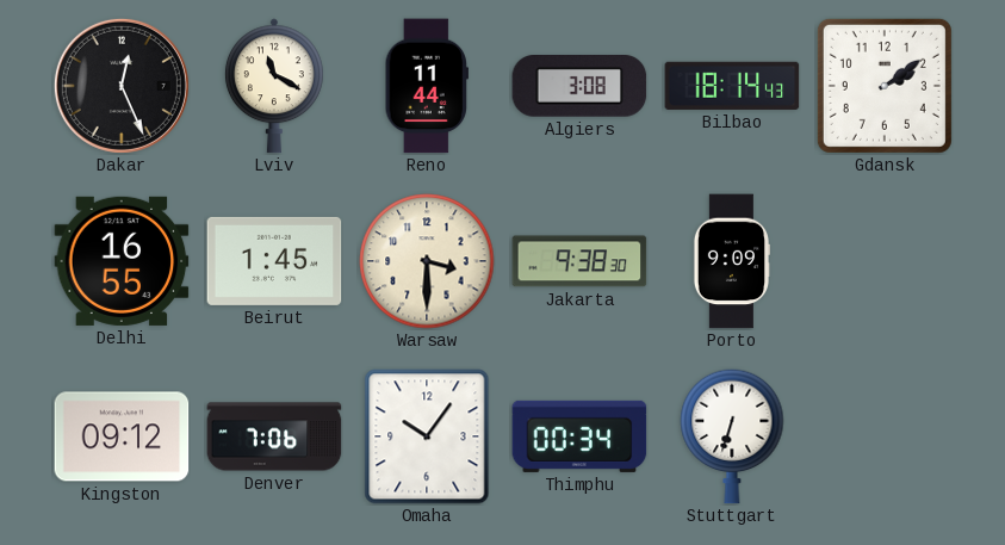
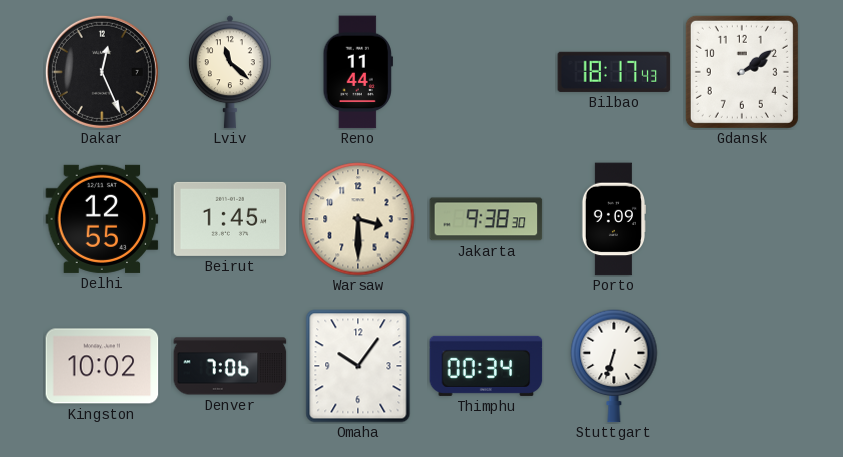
Lviv: 11:20 -> 11:22 (230, 72)
Algiers: 3:08 -> none (579, 87)
Bilbao: 18:14 -> 18:17 (614, 72)
Delhi: 16:55 -> 12:55 (102, 219)
Kingston: 09:12 -> 10:02 (102, 366)
